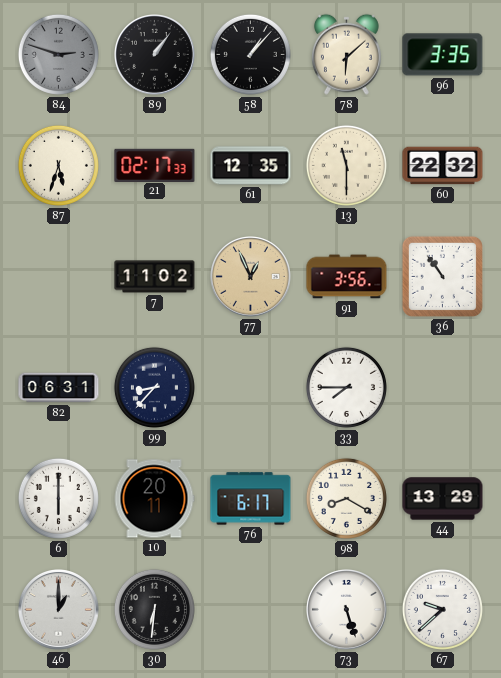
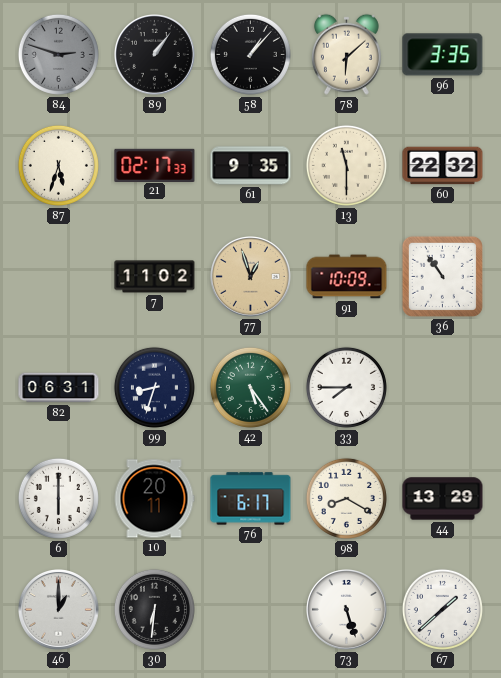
61: 12:35 -> 9:35 (251, 166)
77: 12:56 -> 12:57 (251, 277)
91: 3:56 -> 10:09 (347, 277)
99: 8:37 -> 8:33 (154, 387)
42: none -> 5:24 (250, 387)
67: 9:38 -> 1:38 (442, 609)
